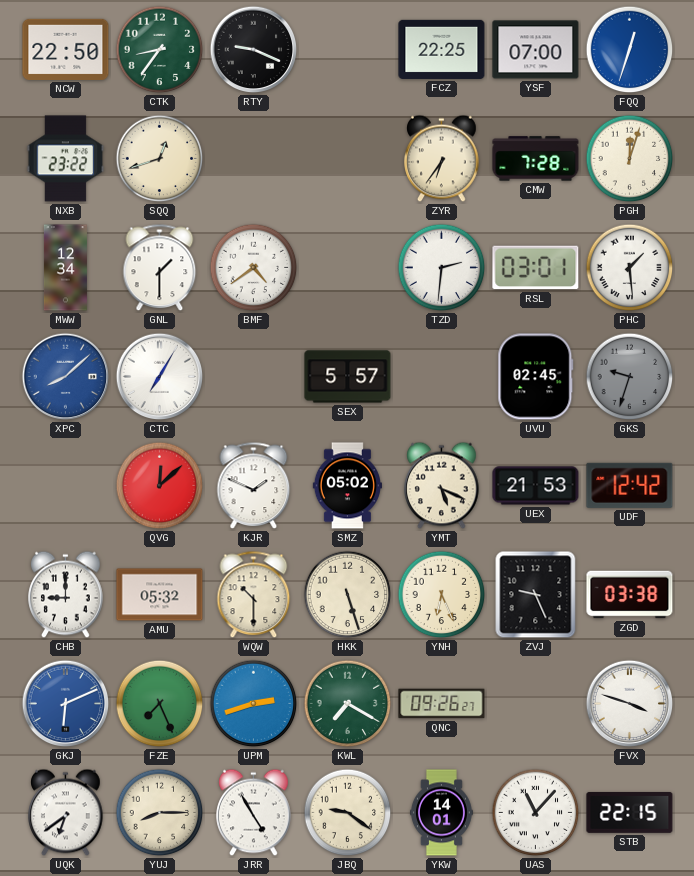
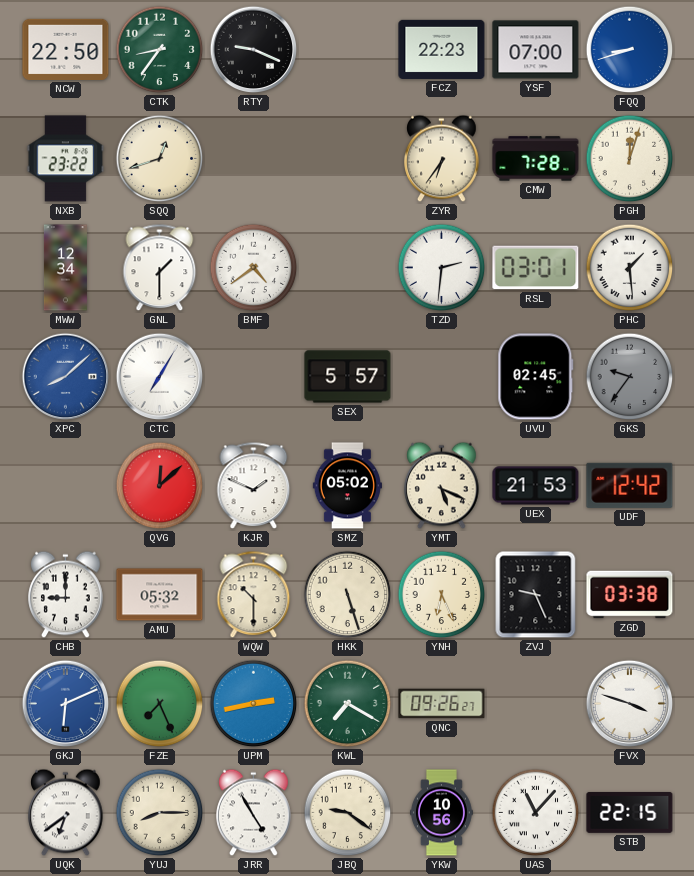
FCZ: 22:25 -> 22:23 (442, 49)
FQQ: 12:33 -> 8:42 (630, 50)
GKS: 9:33 -> 9:36 (630, 377)
UPM: 2:42 -> 2:43 (254, 704)
YKW: 14:01 -> 10:56 (441, 813)
